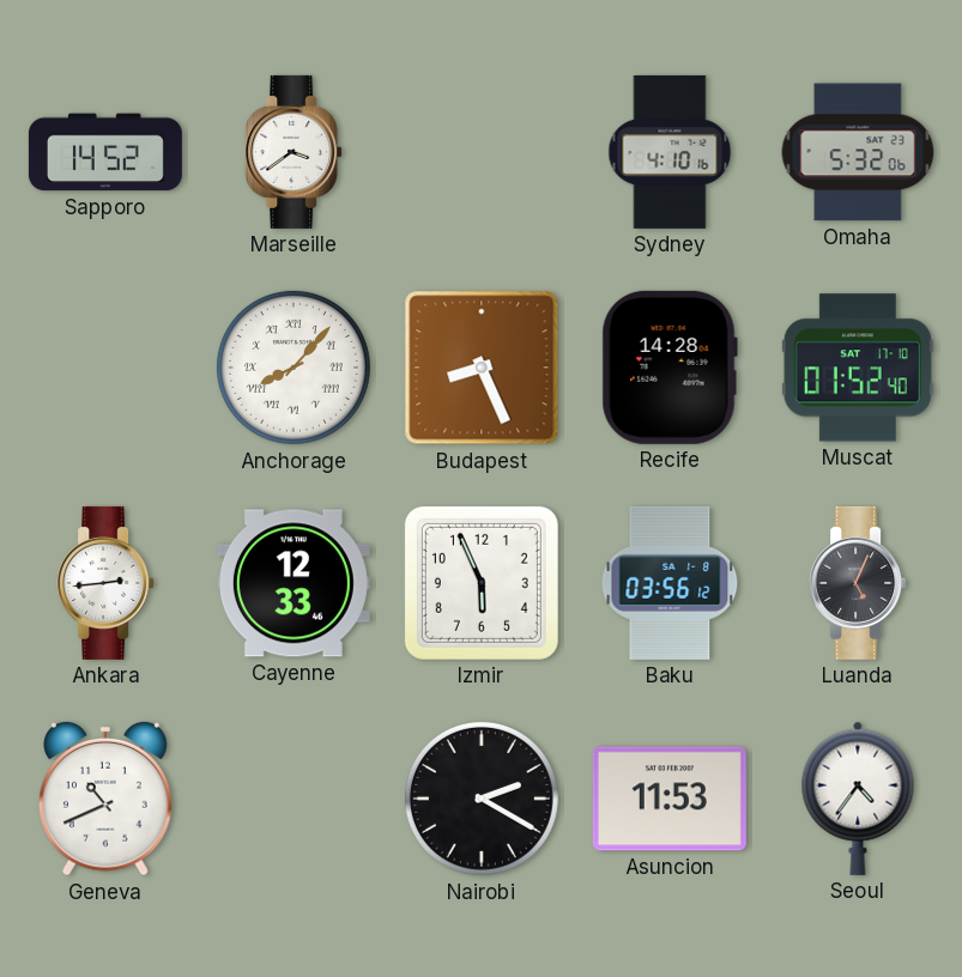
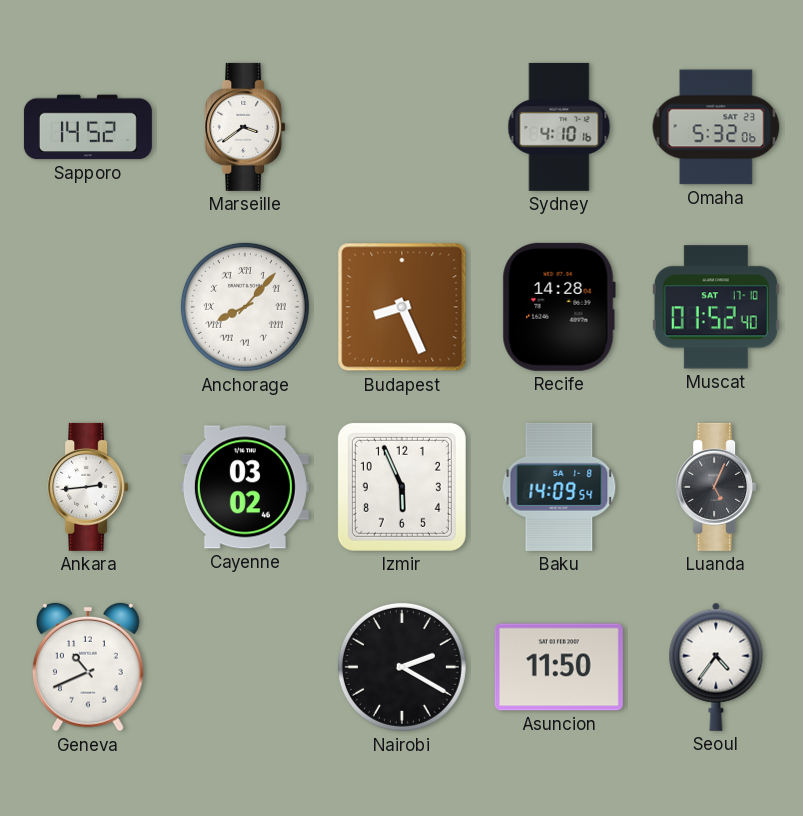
Cayenne: 12:33 -> 03:02 (245, 487)
Baku: 03:56 -> 14:09 (559, 487)
Asuncion: 11:53 -> 11:50 (559, 667)
